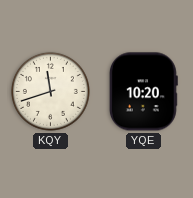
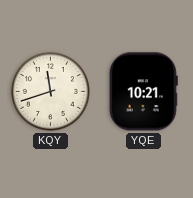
YQE: 10:20 -> 10:21 (143, 92)
